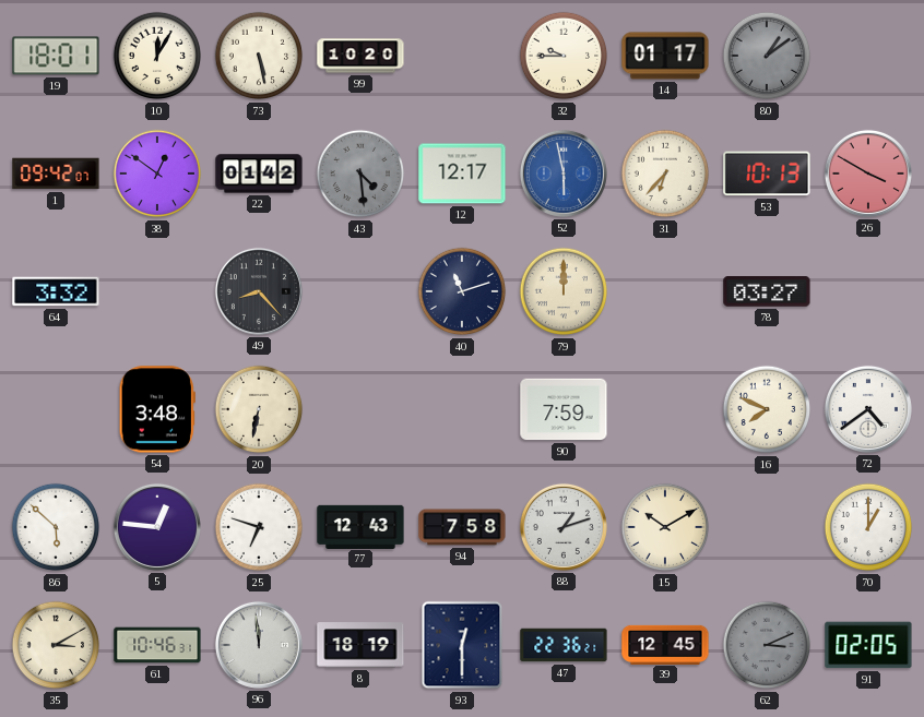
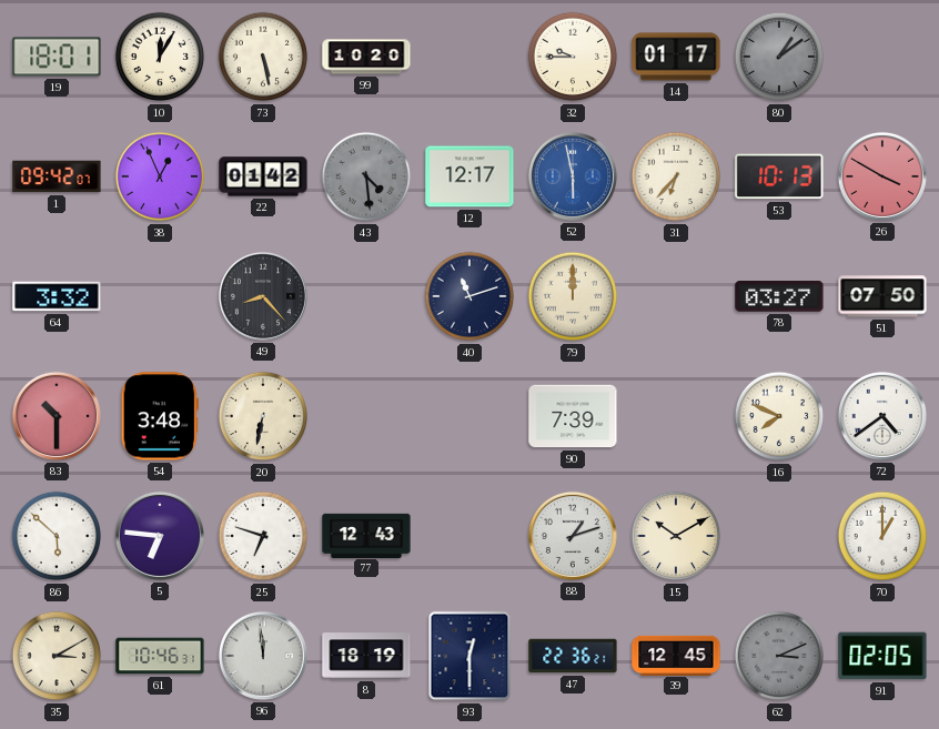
38: 12:51 -> 12:56 (160, 176)
51: none -> 07:50 (882, 296)
83: none -> 10:30 (57, 416)
90: 7:59 -> 7:39 (573, 416)
5: 12:46 -> 6:46 (160, 536)
94: 7:58 -> none (462, 527)
